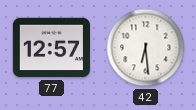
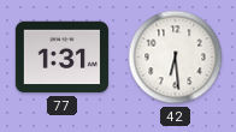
77: 12:57 -> 1:31 (61, 58)
